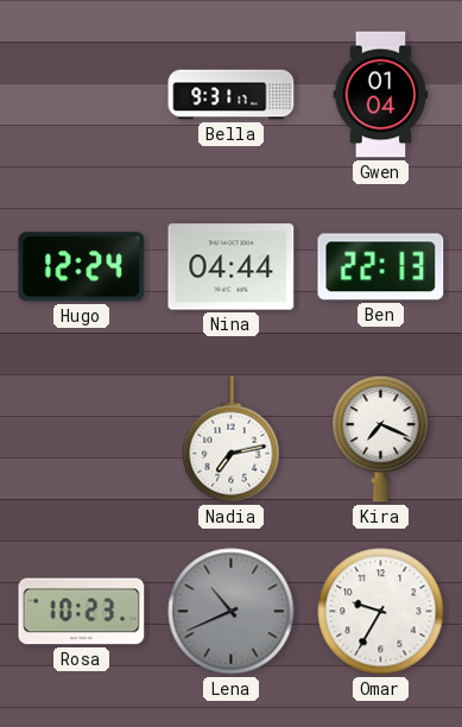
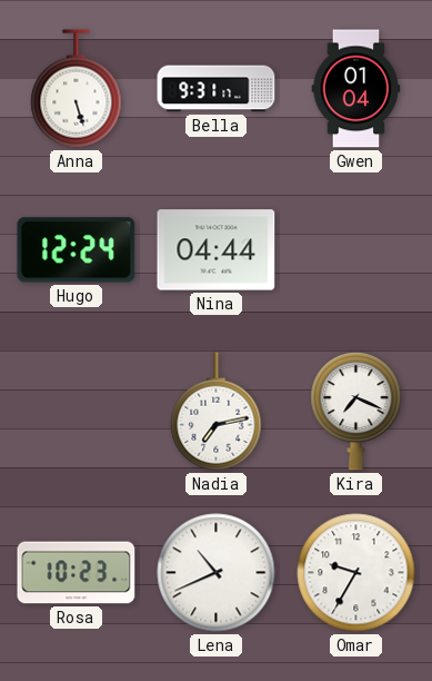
Anna: none -> 5:27 (77, 89)
Ben: 22:13 -> none (381, 267)
Lena dial: grey -> white (217, 573)
